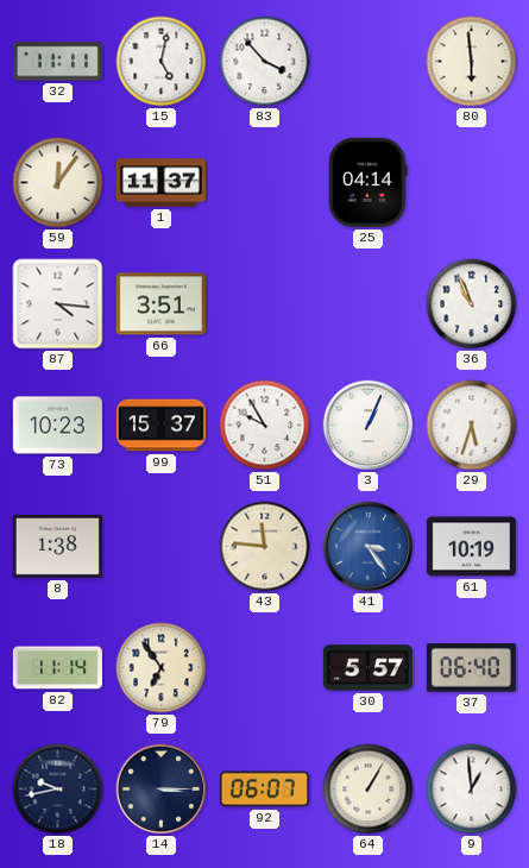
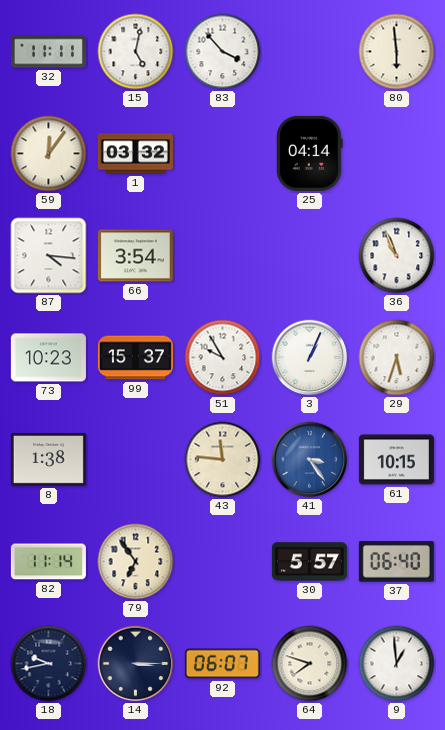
1: 11:37 -> 03:32 (135, 154)
66: 3:51 -> 3:54 (135, 256)
61: 10:19 -> 10:15 (396, 460)
64: 1:05 -> 7:48 (310, 664)
